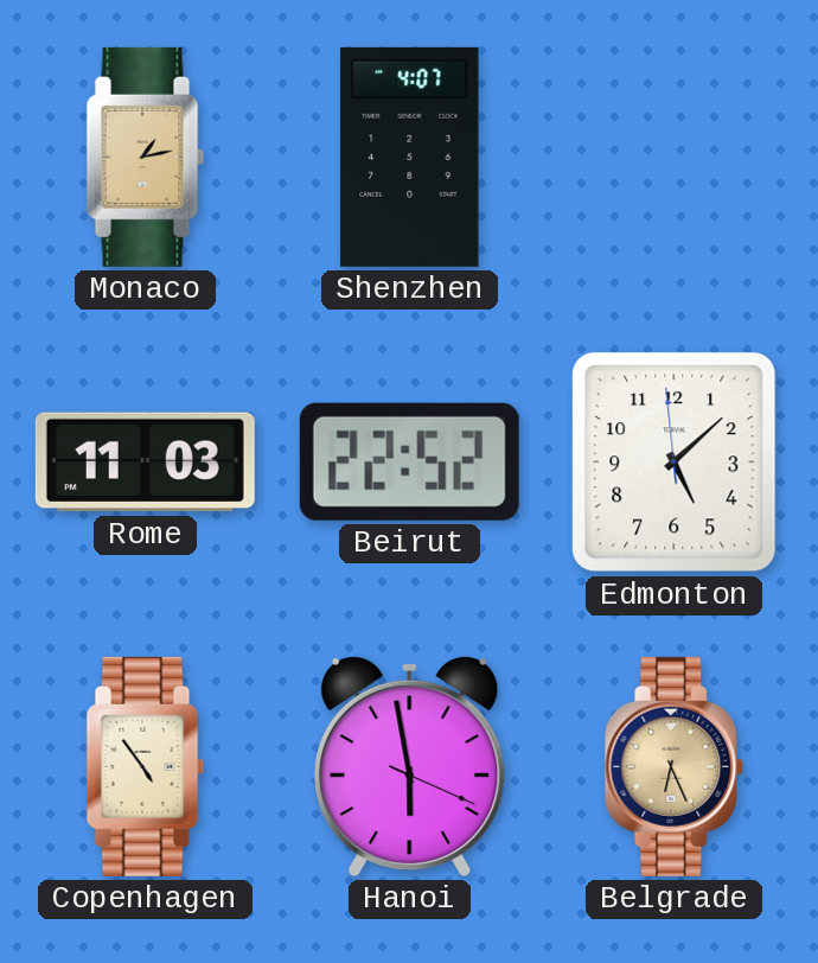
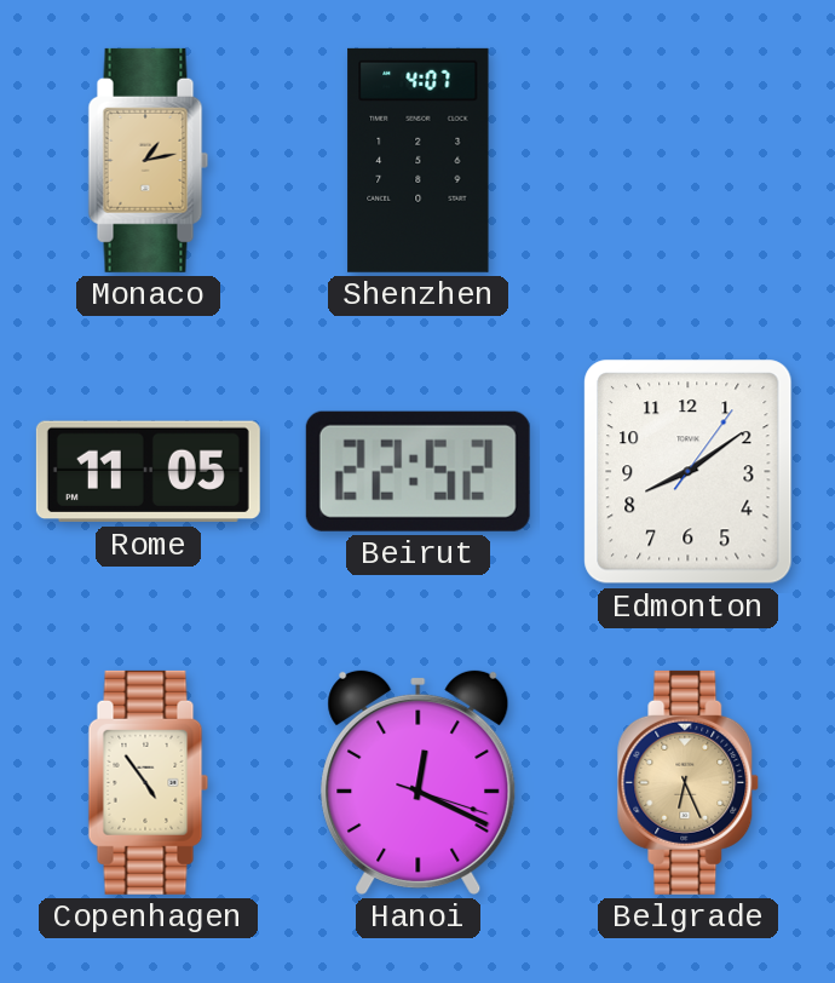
Rome: 11:03 -> 11:05 (148, 472)
Edmonton: 5:07 -> 8:09 (689, 472)
Hanoi: 5:58 -> 12:19 (419, 782)
